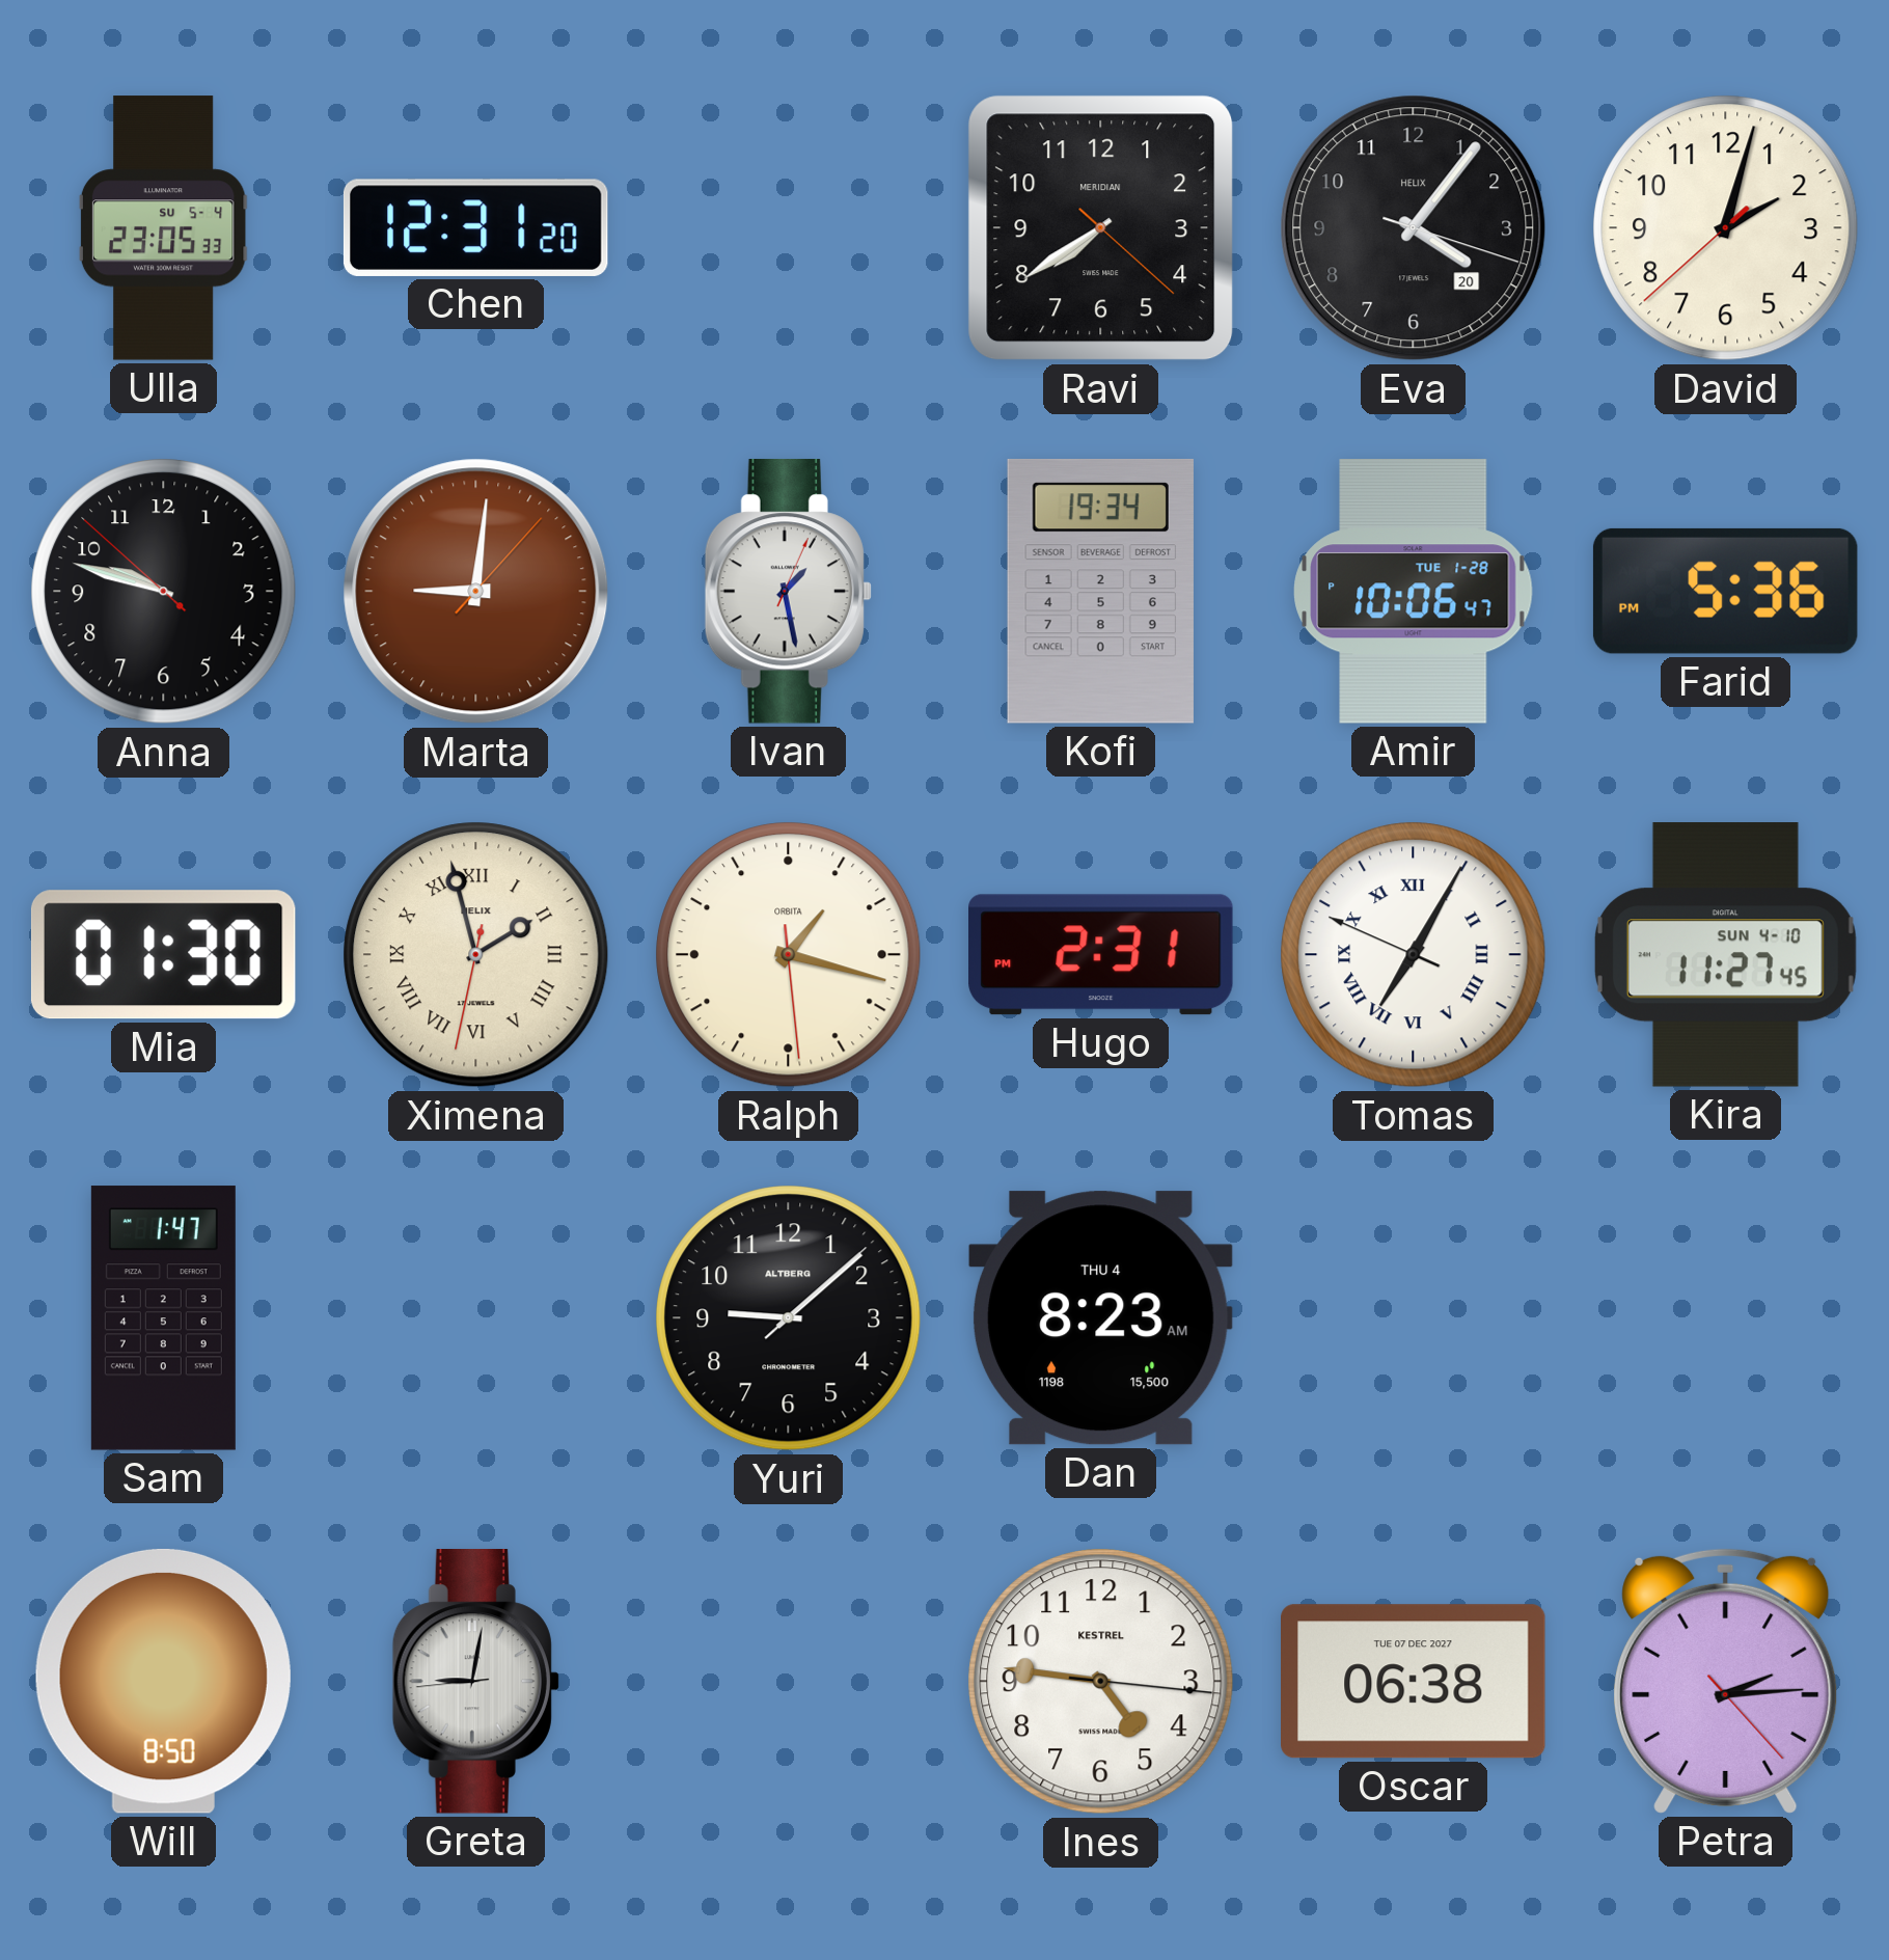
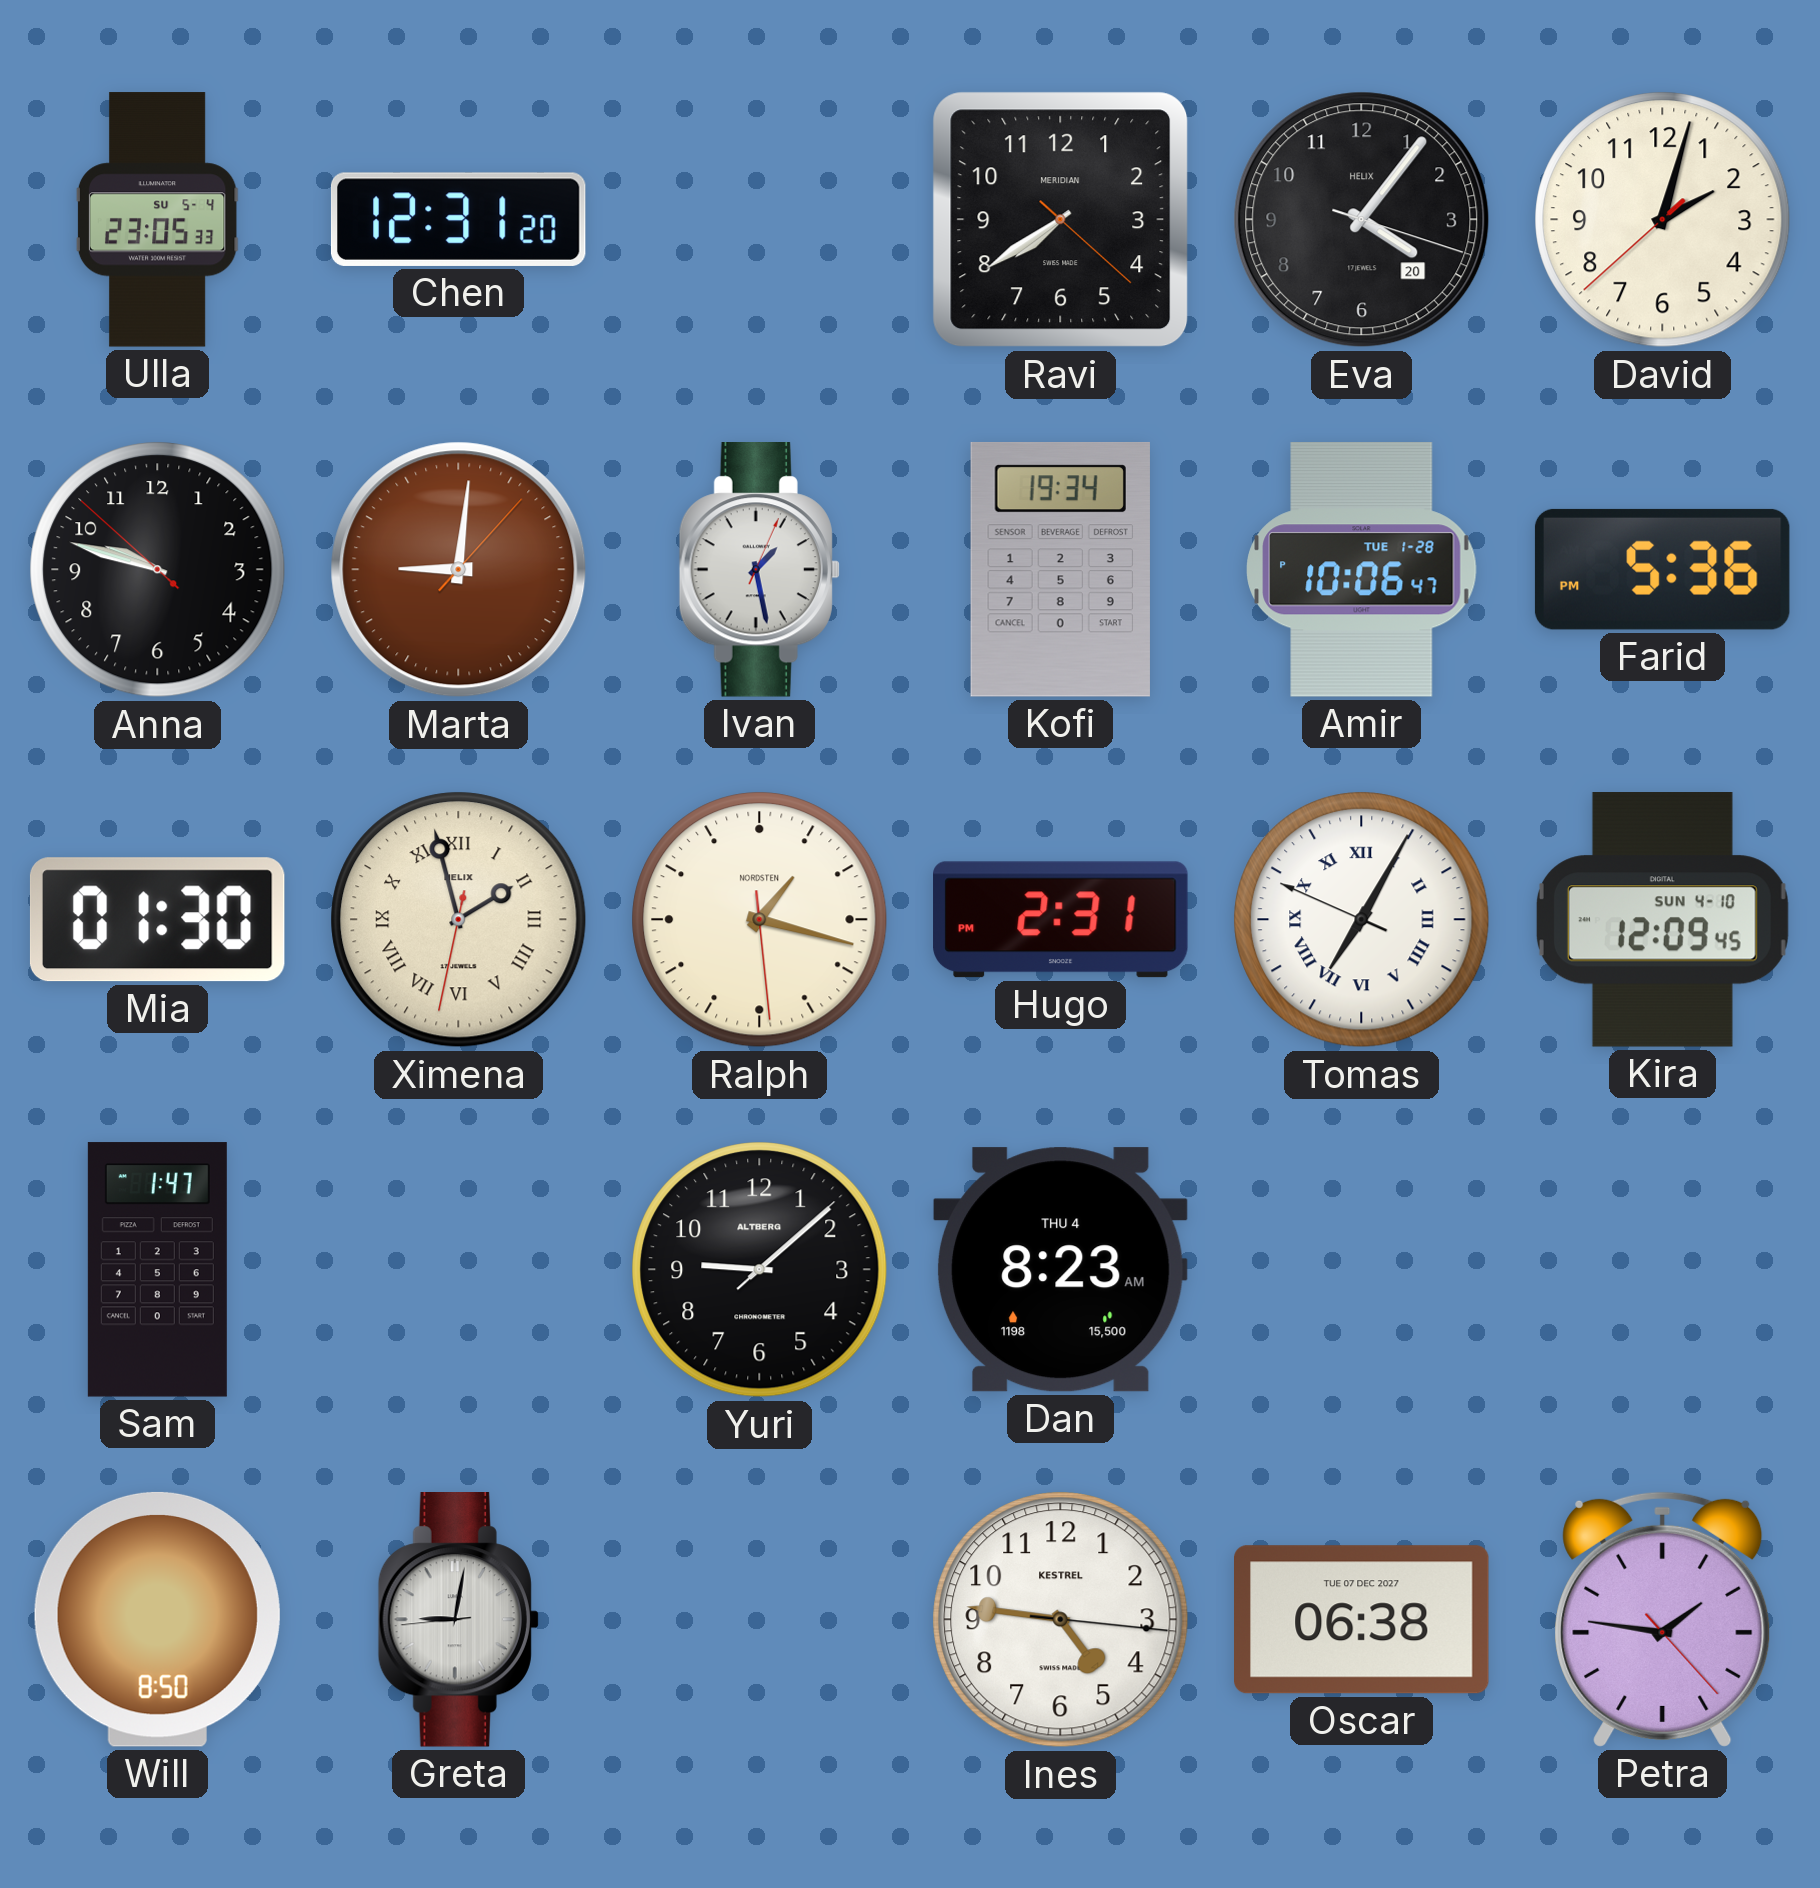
Ralph brand: ORBITA -> NORDSTEN (760, 920)
Kira: 11:27 -> 12:09 (1662, 920)
Petra: 2:14 -> 1:46 (1663, 1619)
